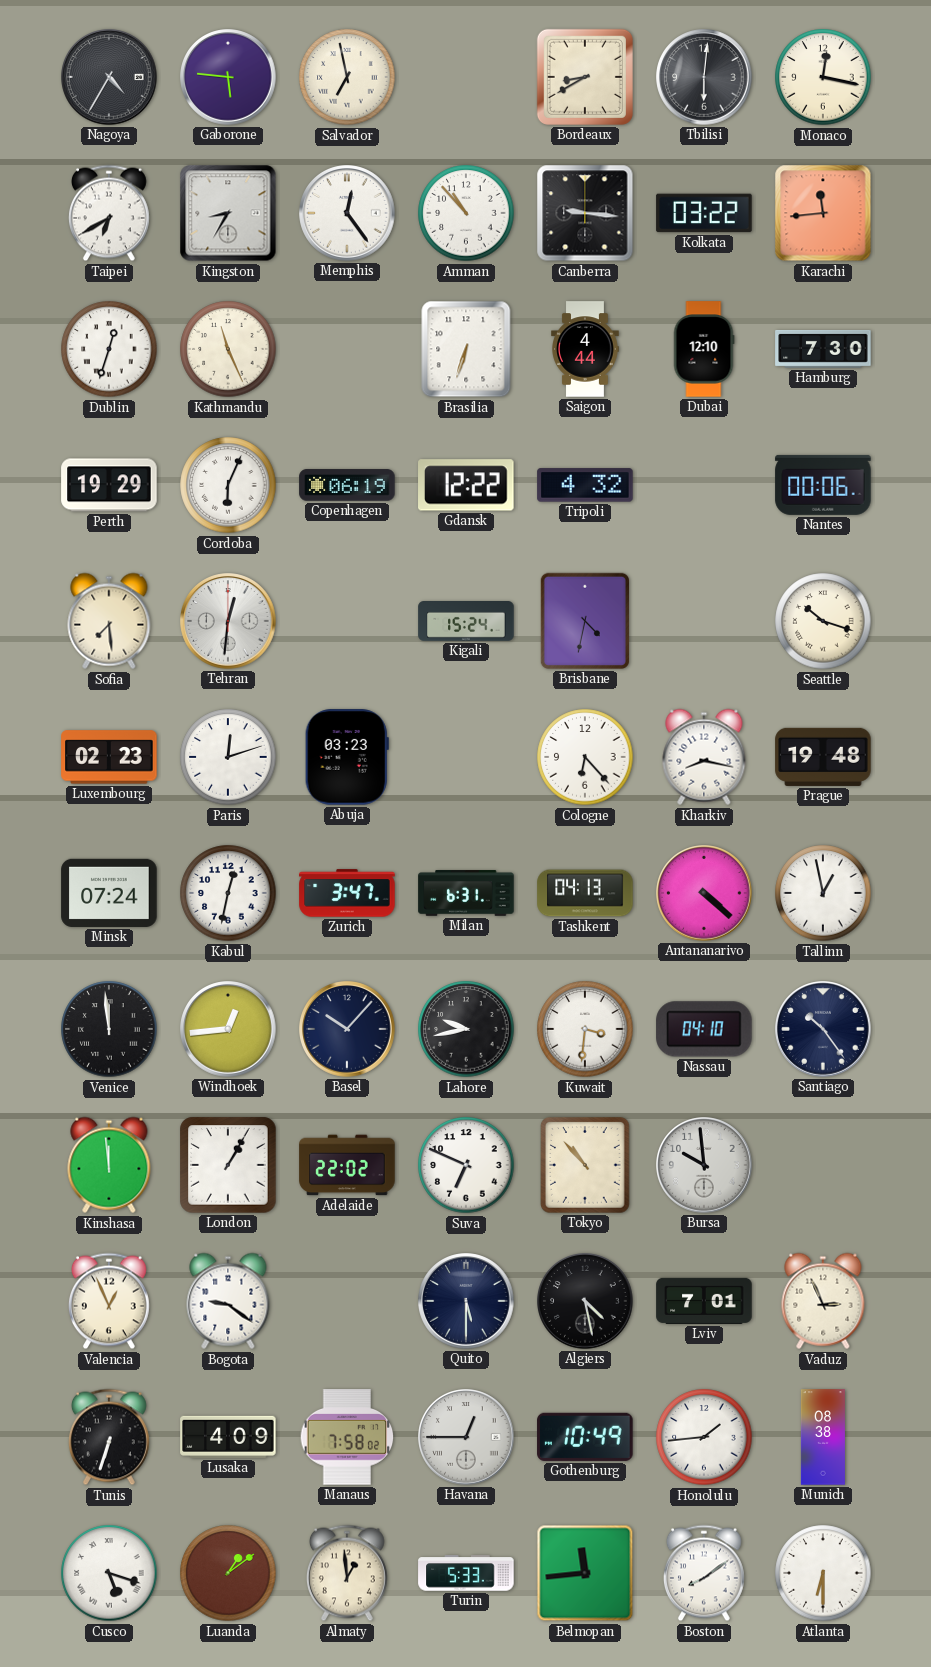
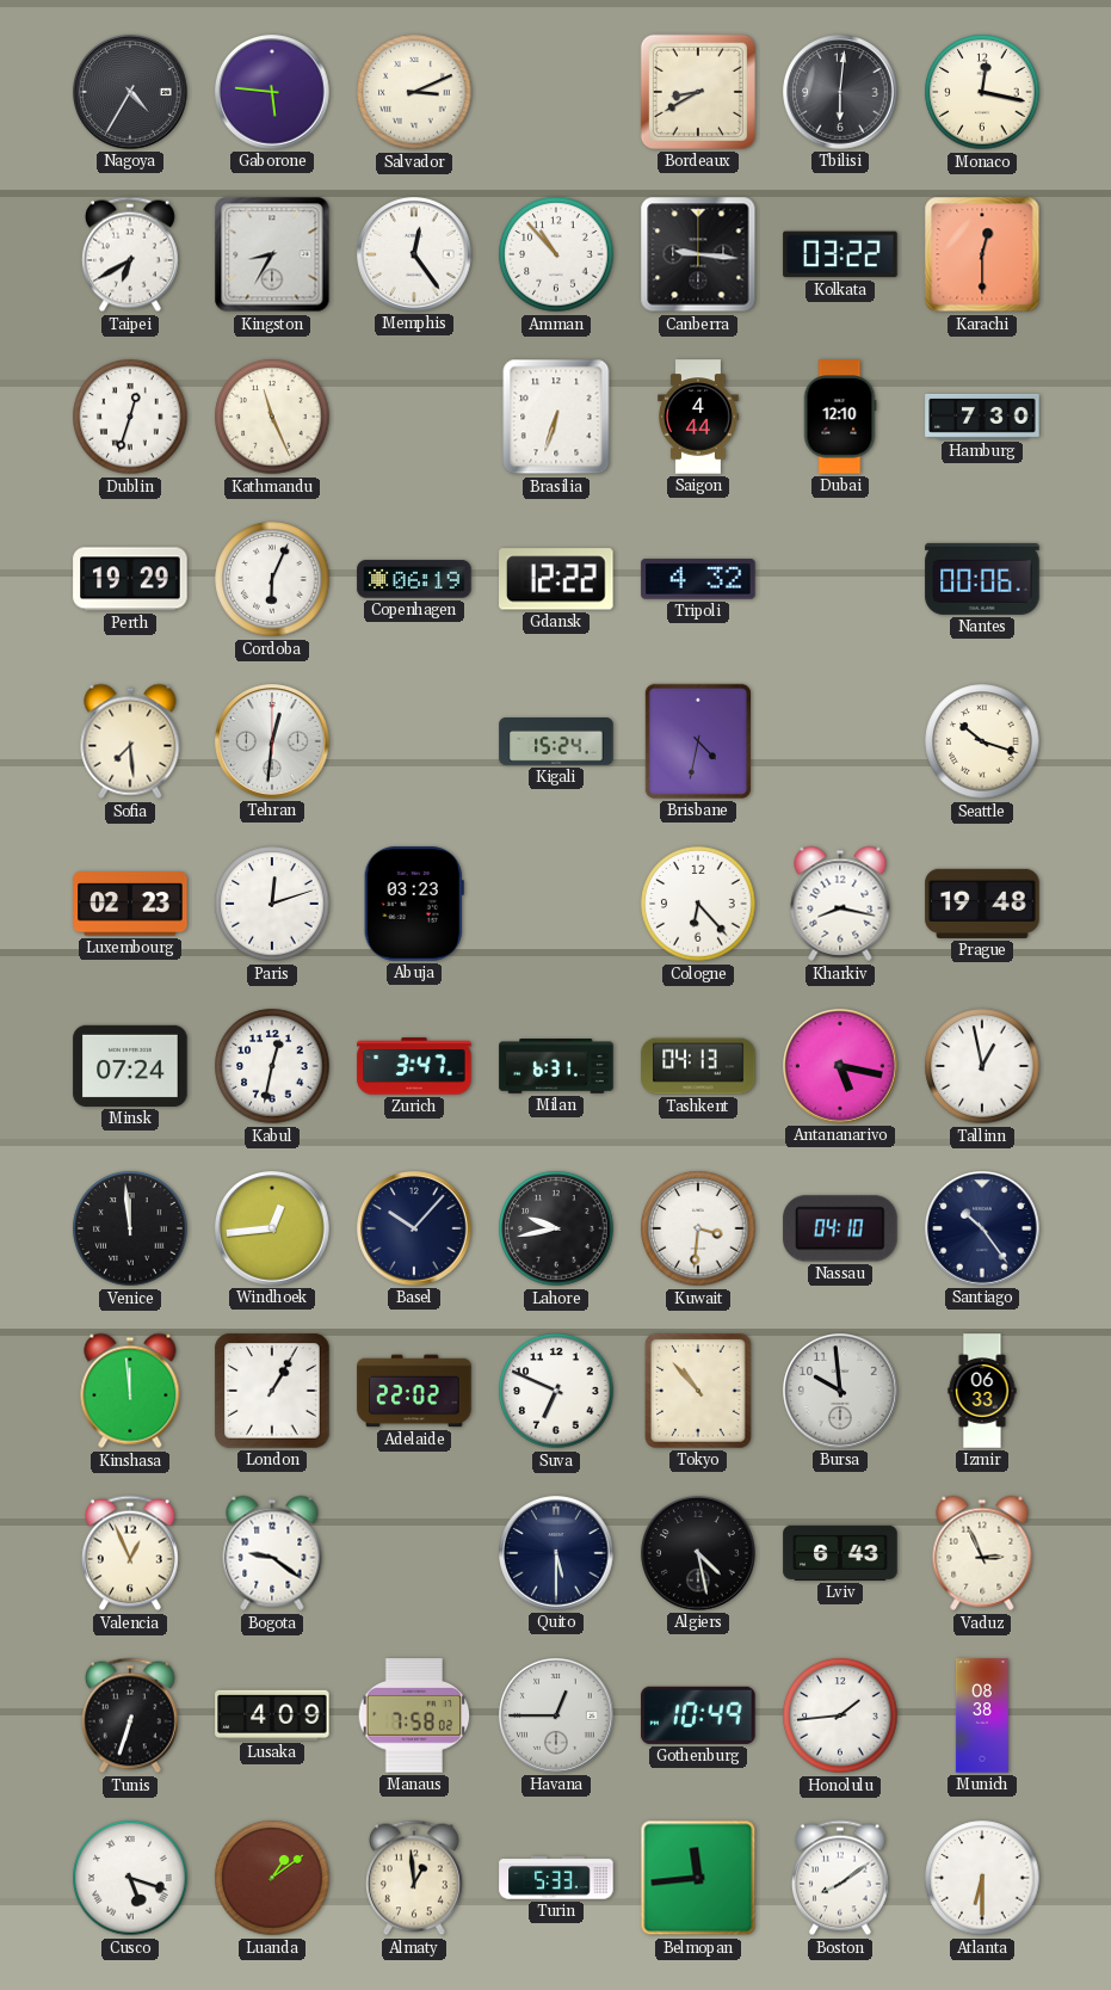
Salvador: 6:58 -> 3:11 (414, 92)
Karachi: 11:44 -> 12:30 (982, 254)
Antananarivo: 4:22 -> 5:17 (840, 1066)
Izmir: none -> 06:33 (982, 1391)
Lviv: 7:01 -> 6:43 (840, 1553)
